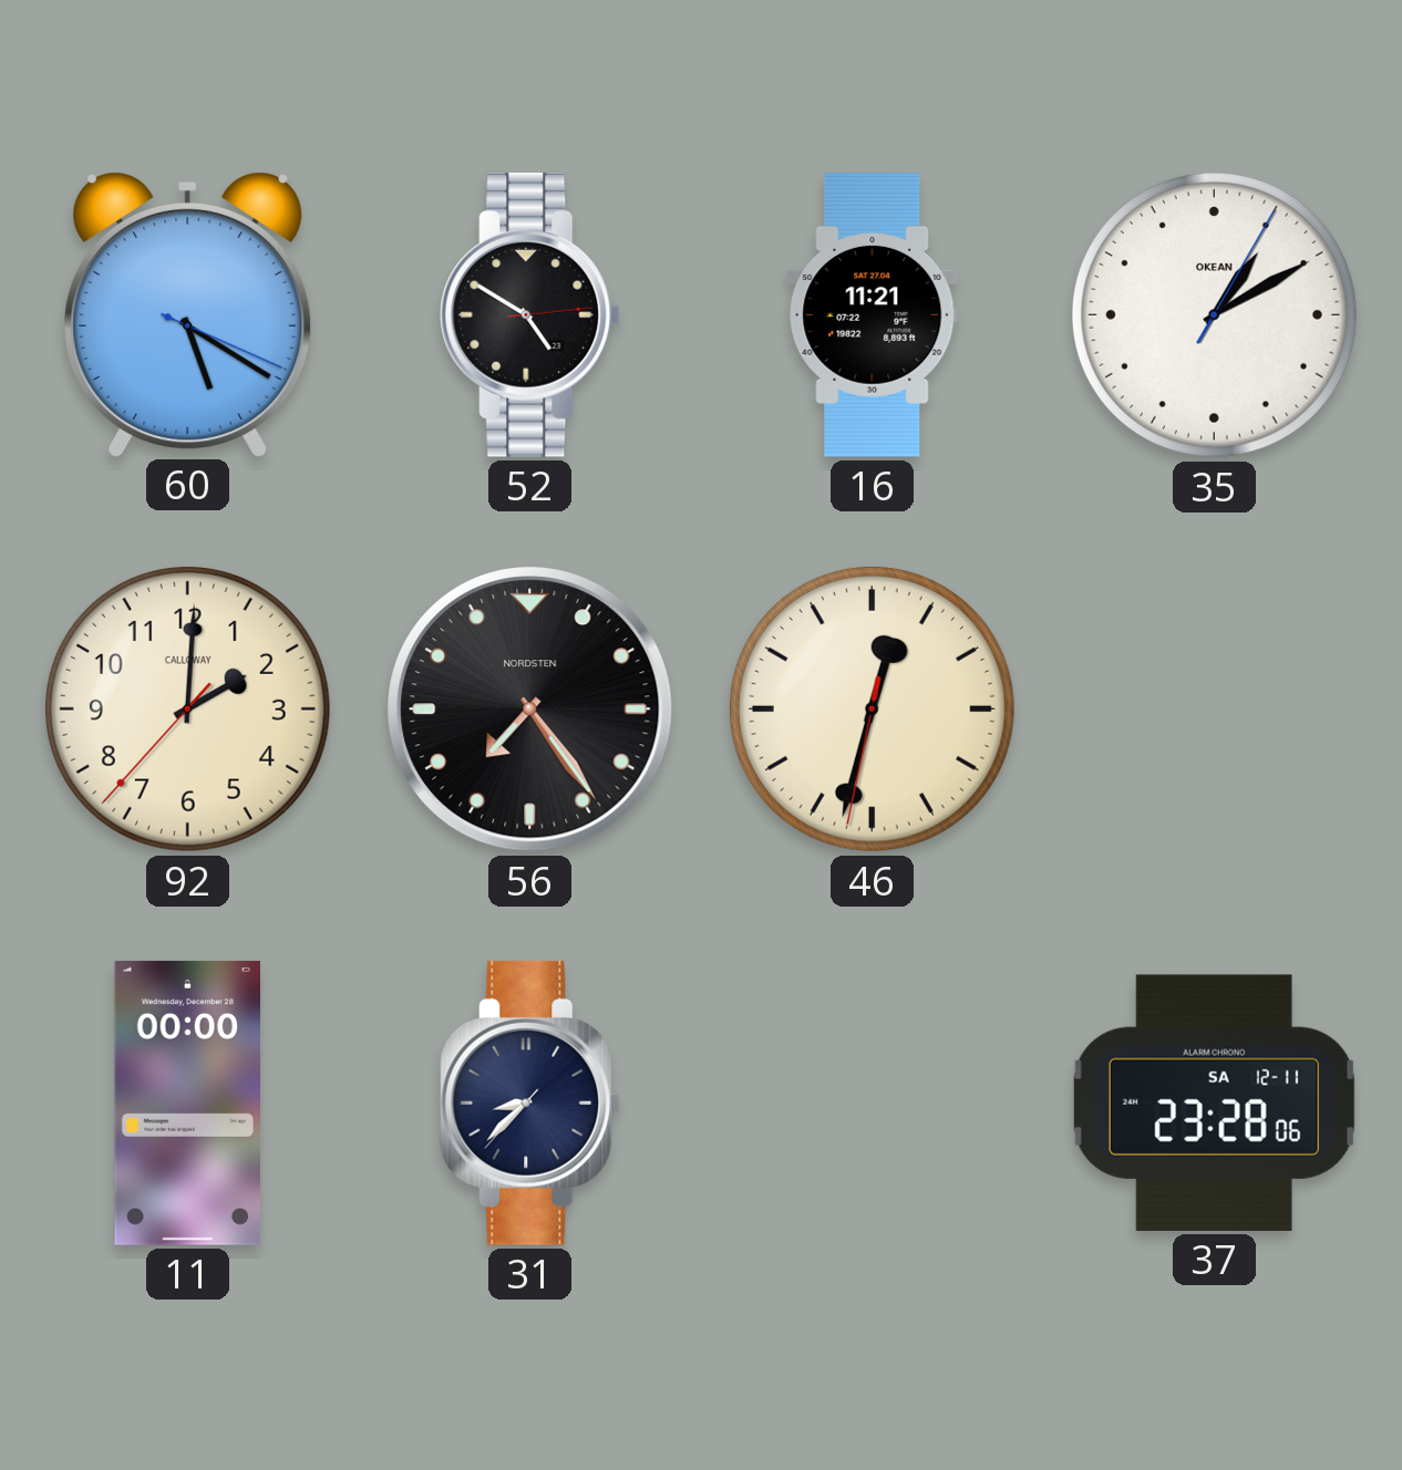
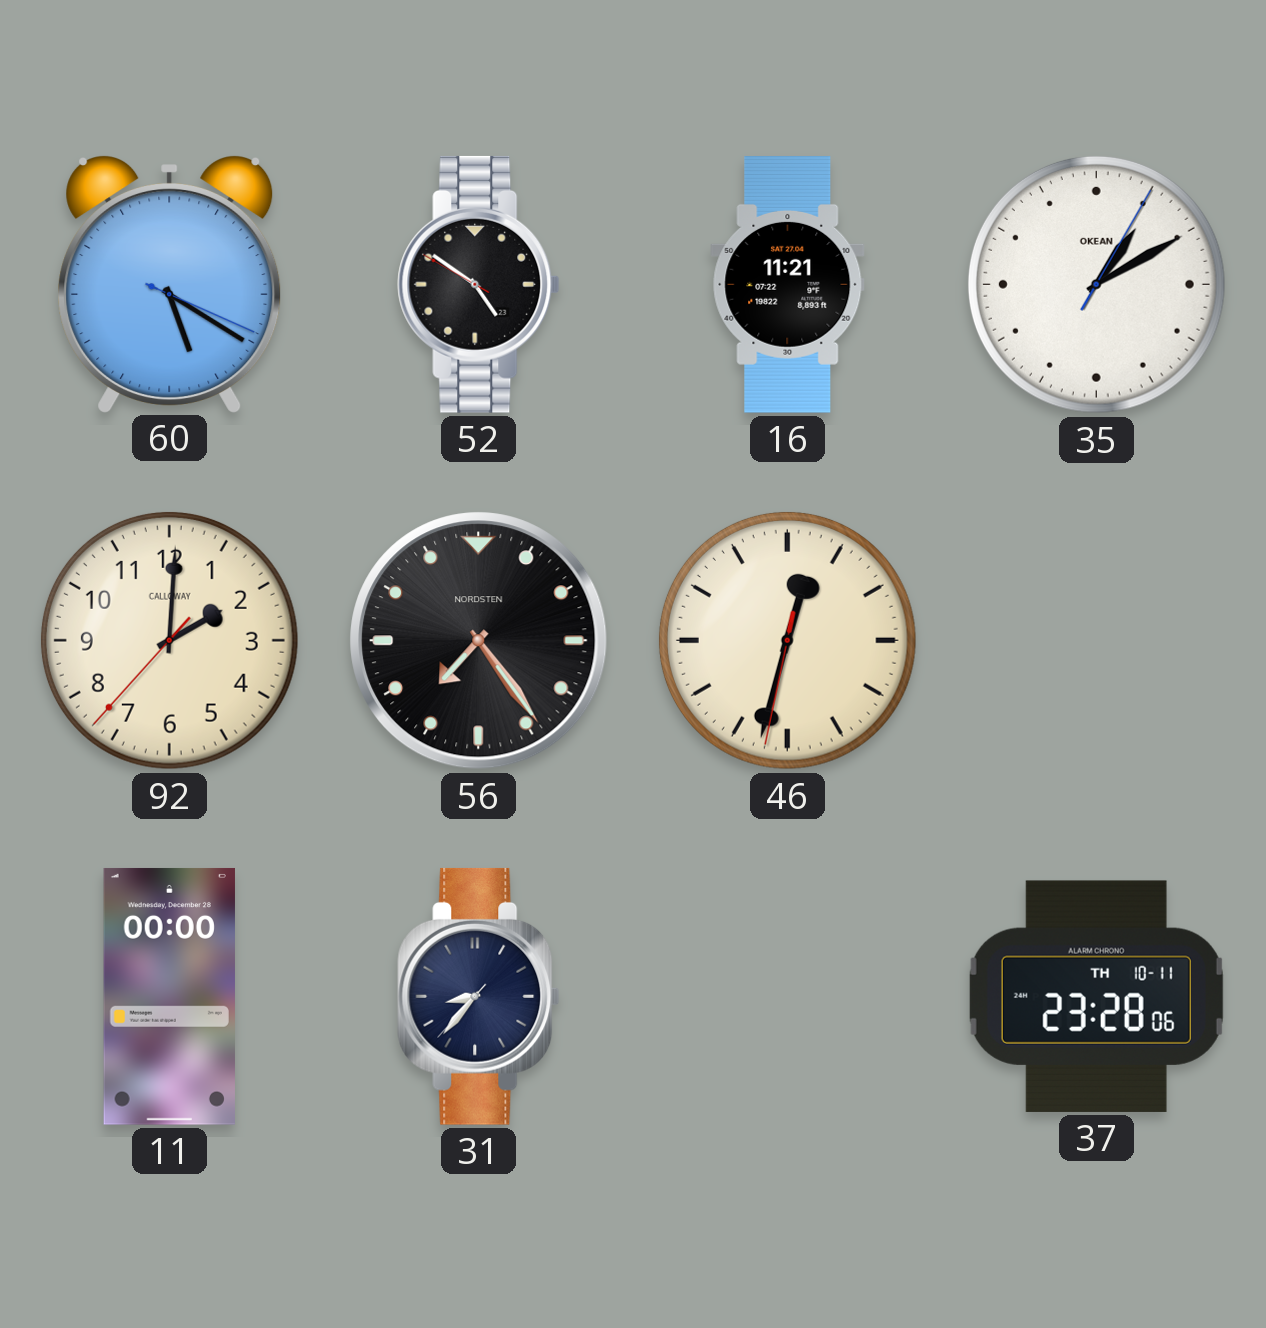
52: 4:50:14 -> 4:50:50 (479, 284)
31: 8:37 -> 8:36 (479, 996)
37 date: SA 12-11 -> TH 10-11 (1096, 996)
